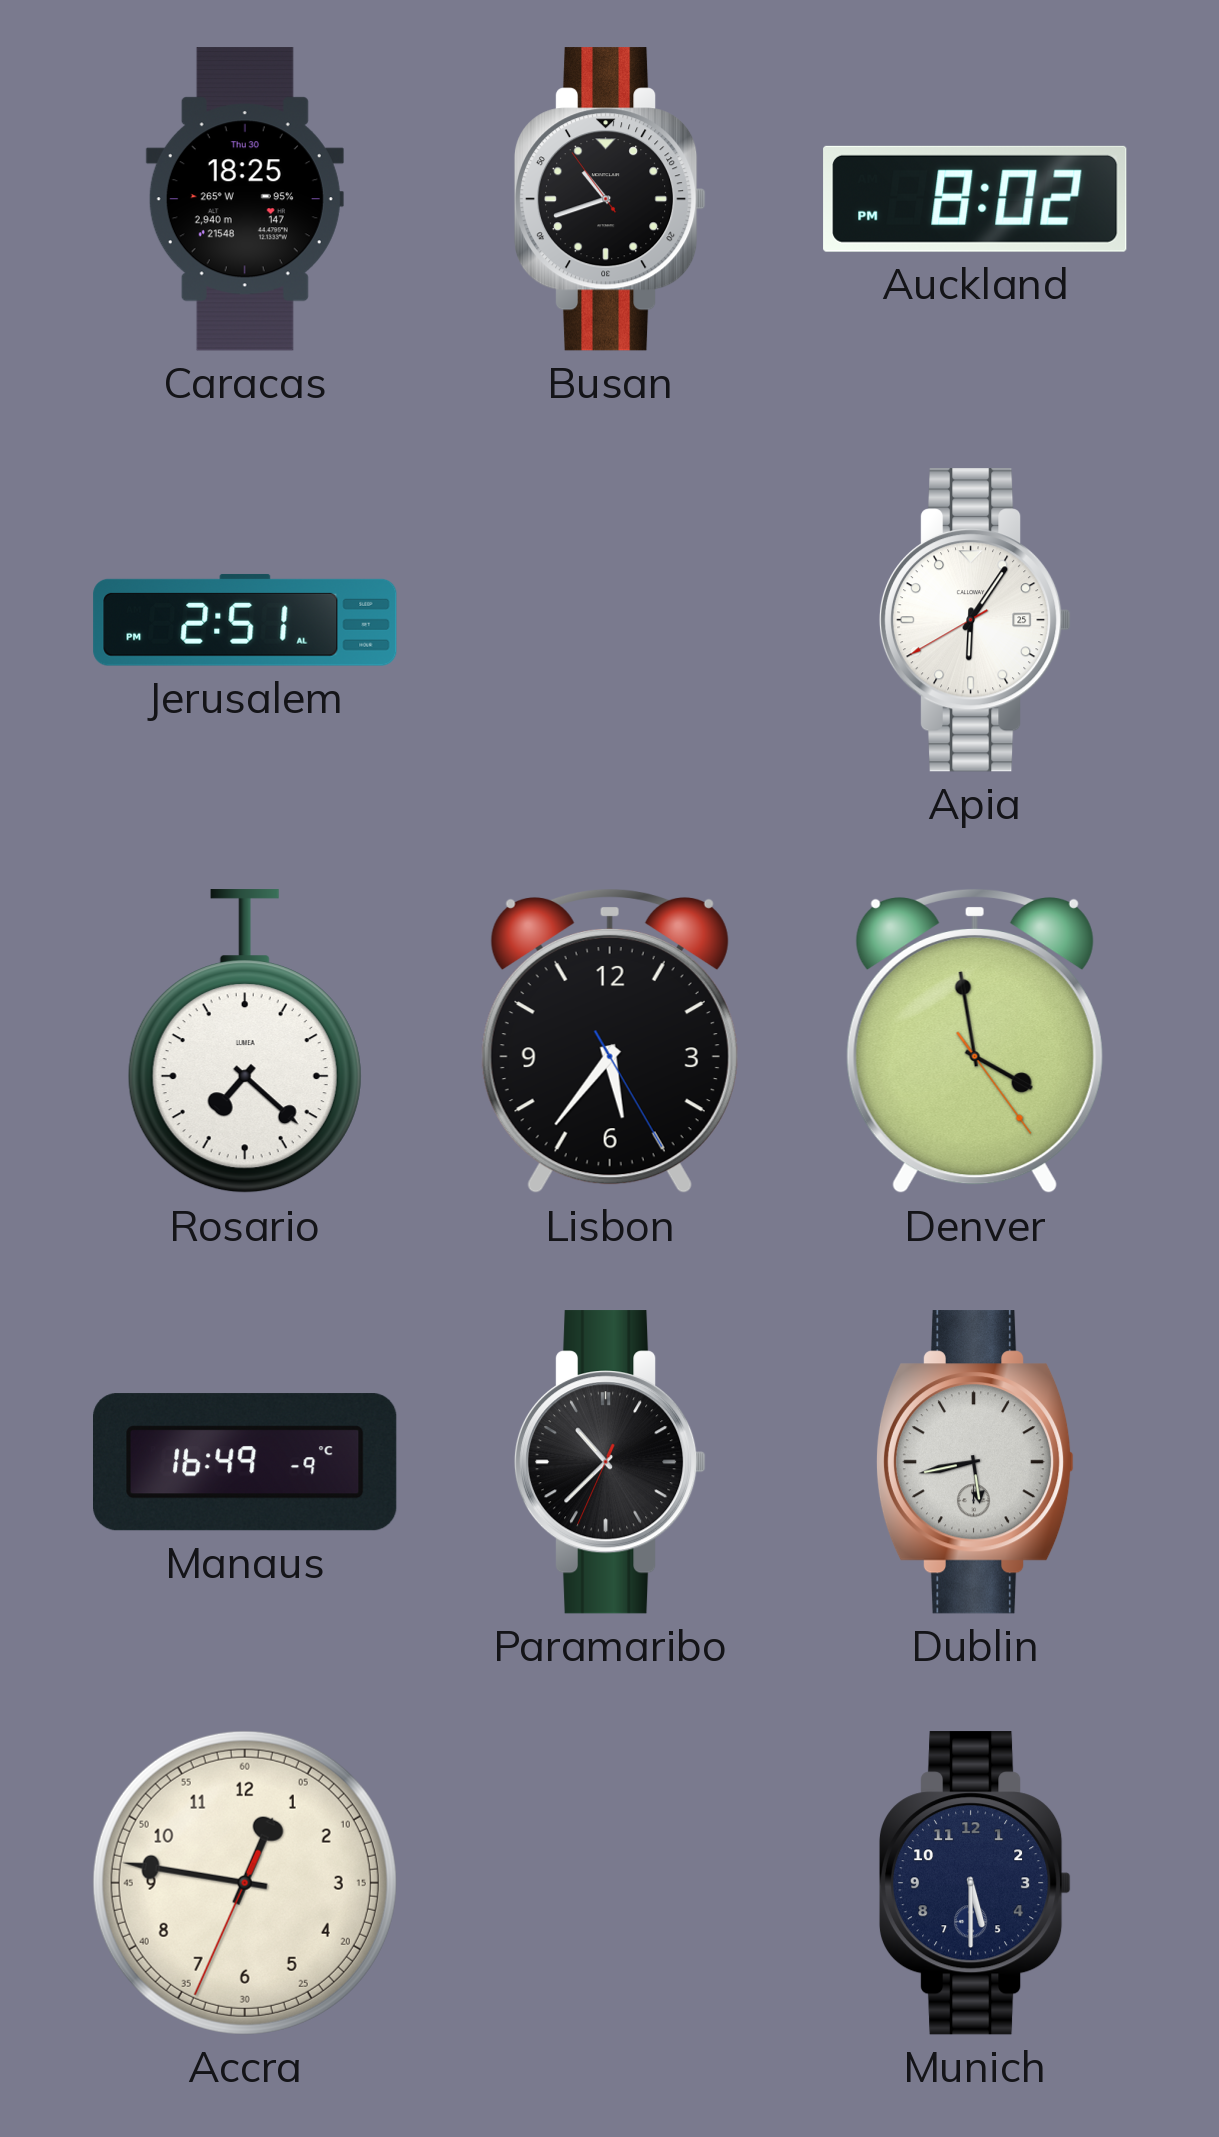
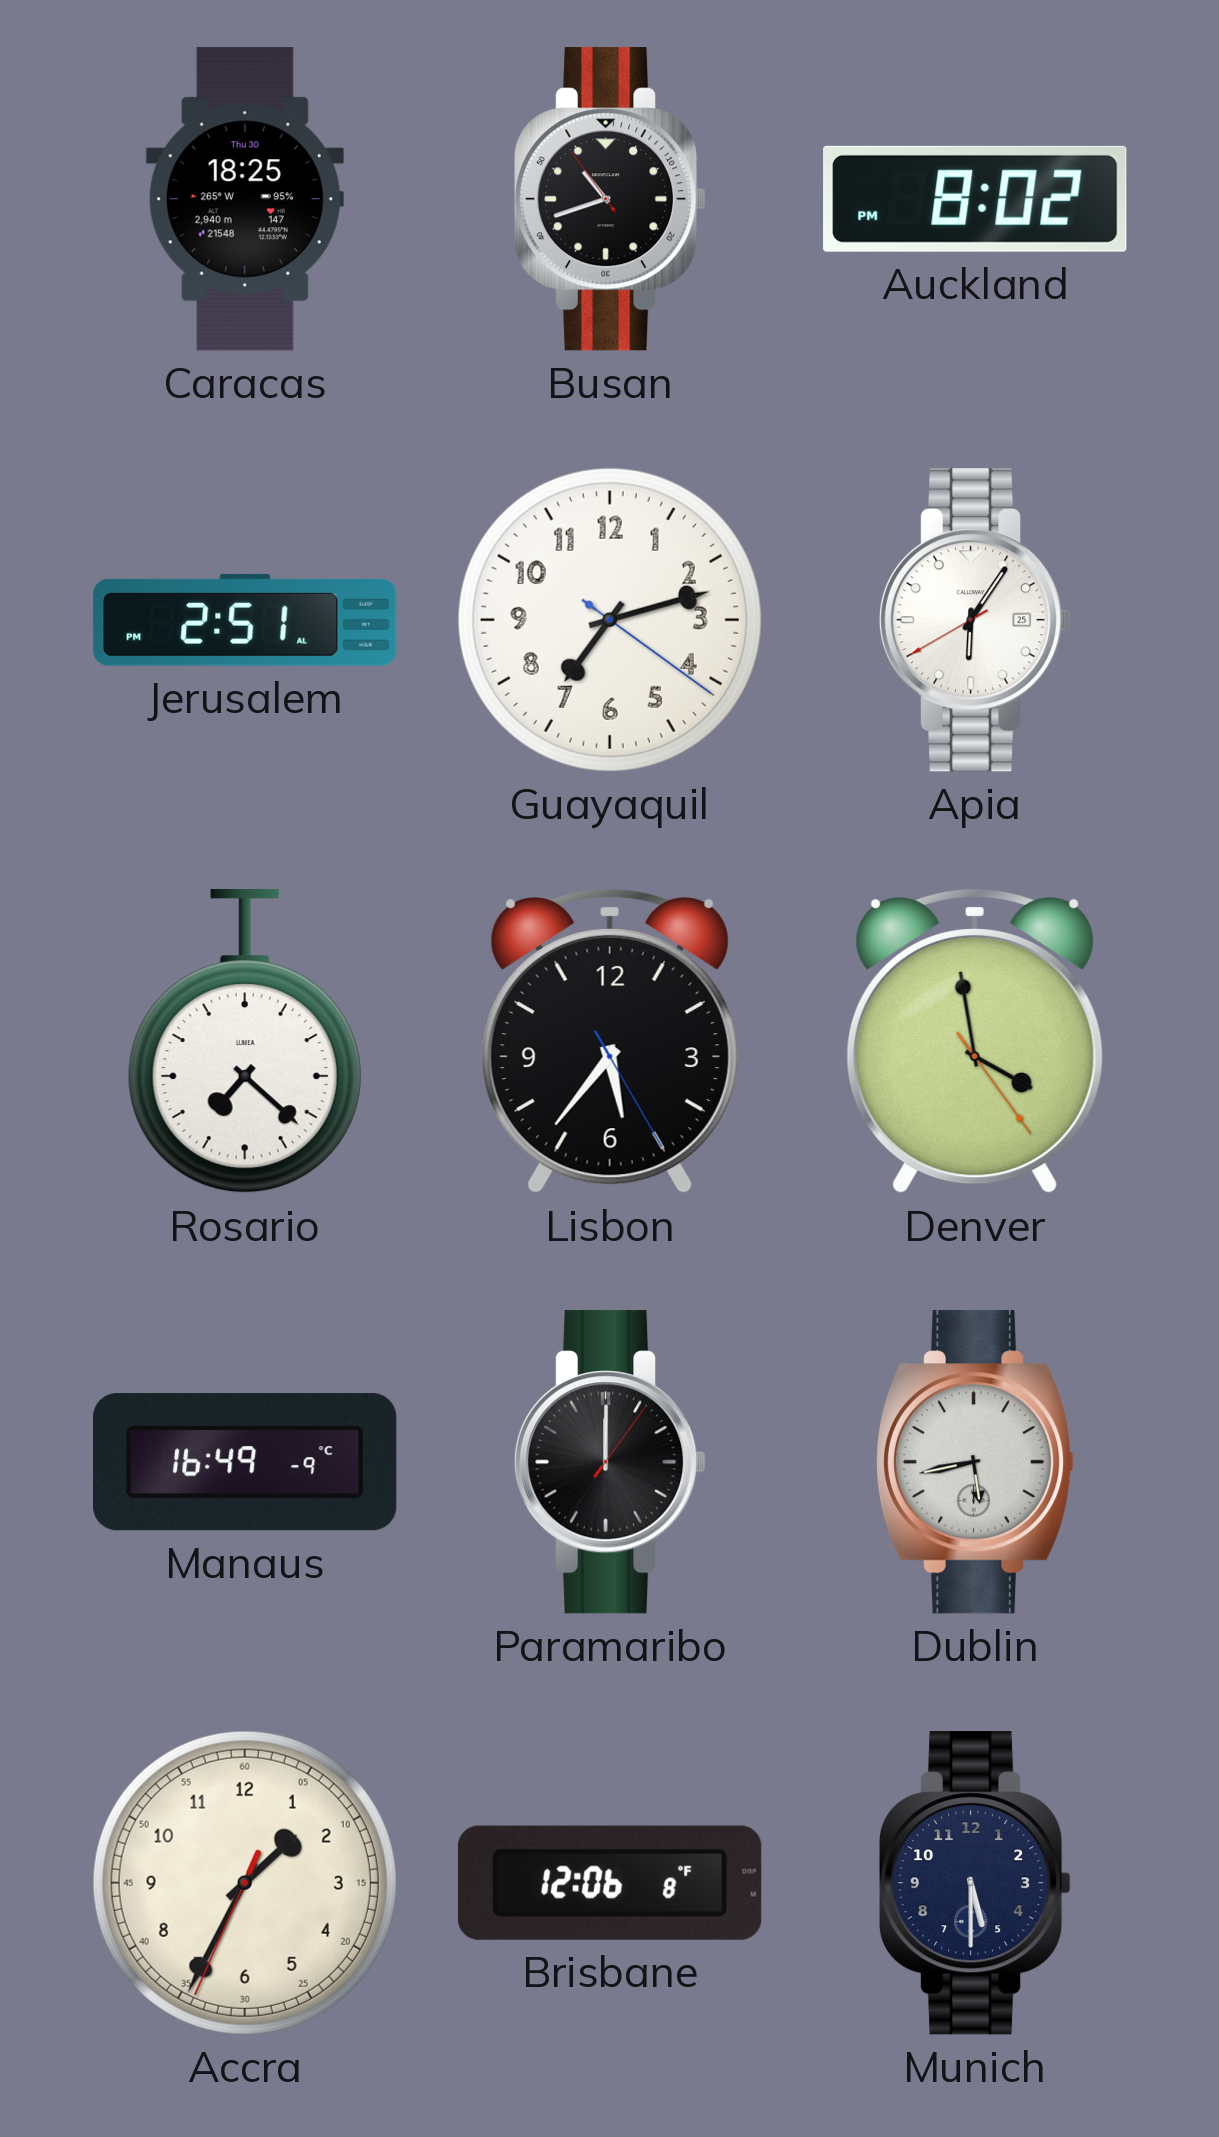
Guayaquil: none -> 7:12 (610, 620)
Paramaribo: 10:37 -> 12:00 (610, 1462)
Accra: 12:46 -> 1:34 (245, 1883)
Brisbane: none -> 12:06 (610, 1883)
